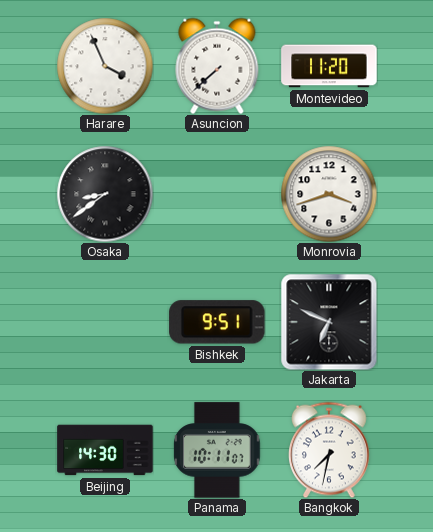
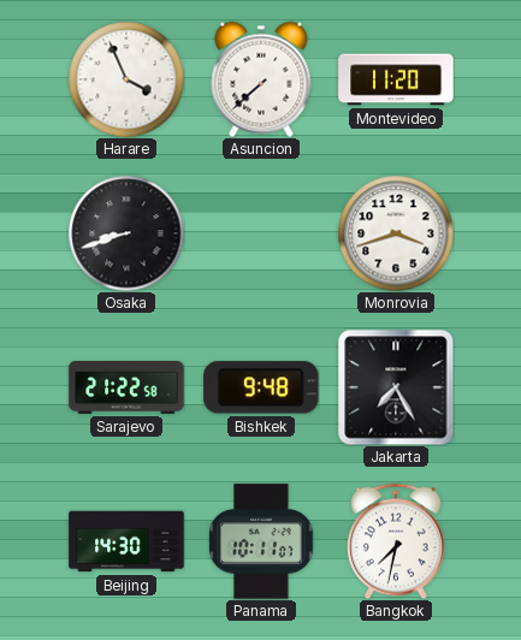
Osaka: 8:39 -> 8:42 (126, 233)
Sarajevo: none -> 21:22 (126, 389)
Bishkek: 9:51 -> 9:48 (261, 387)
Jakarta: 6:49 -> 7:25 (396, 387)
